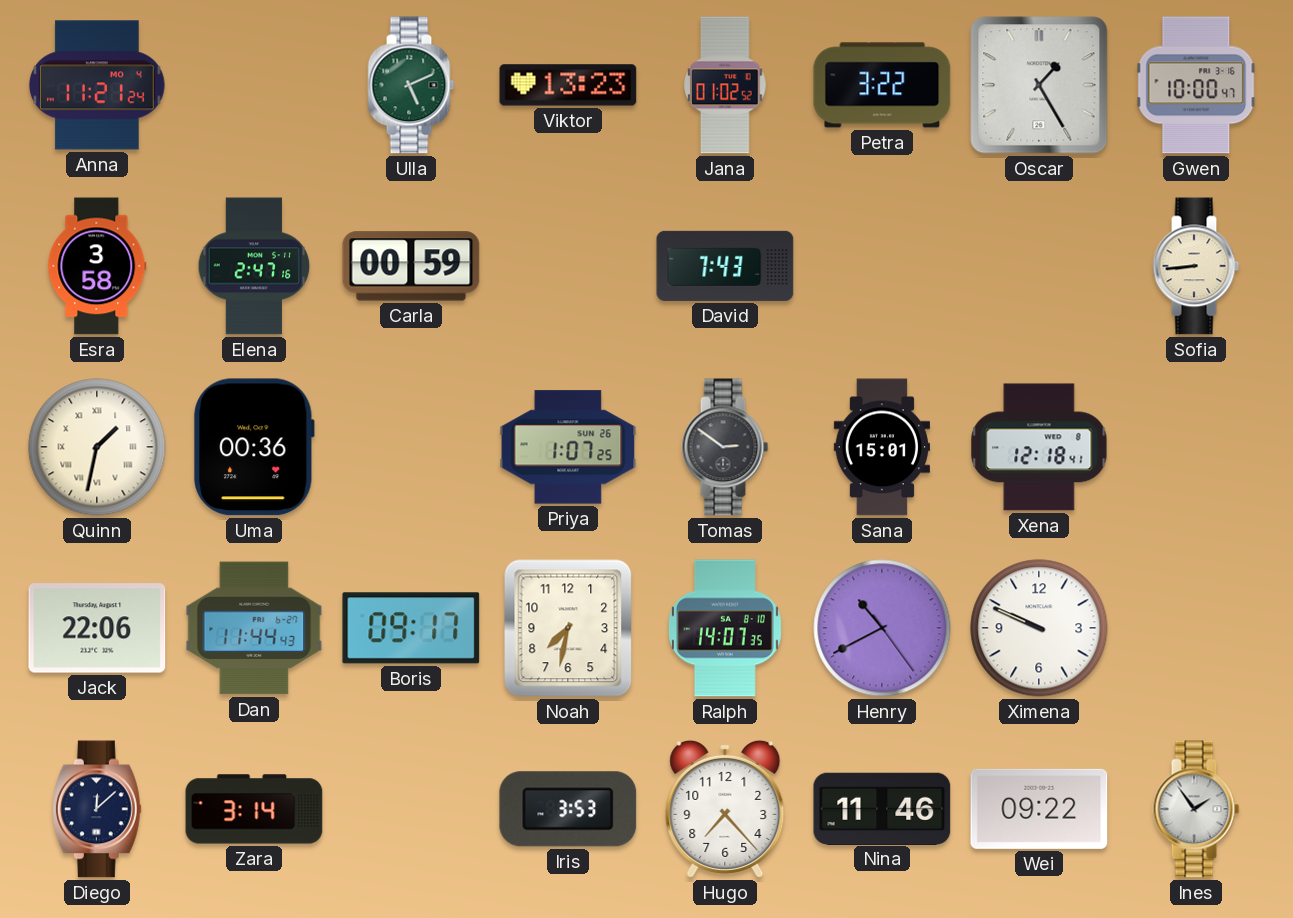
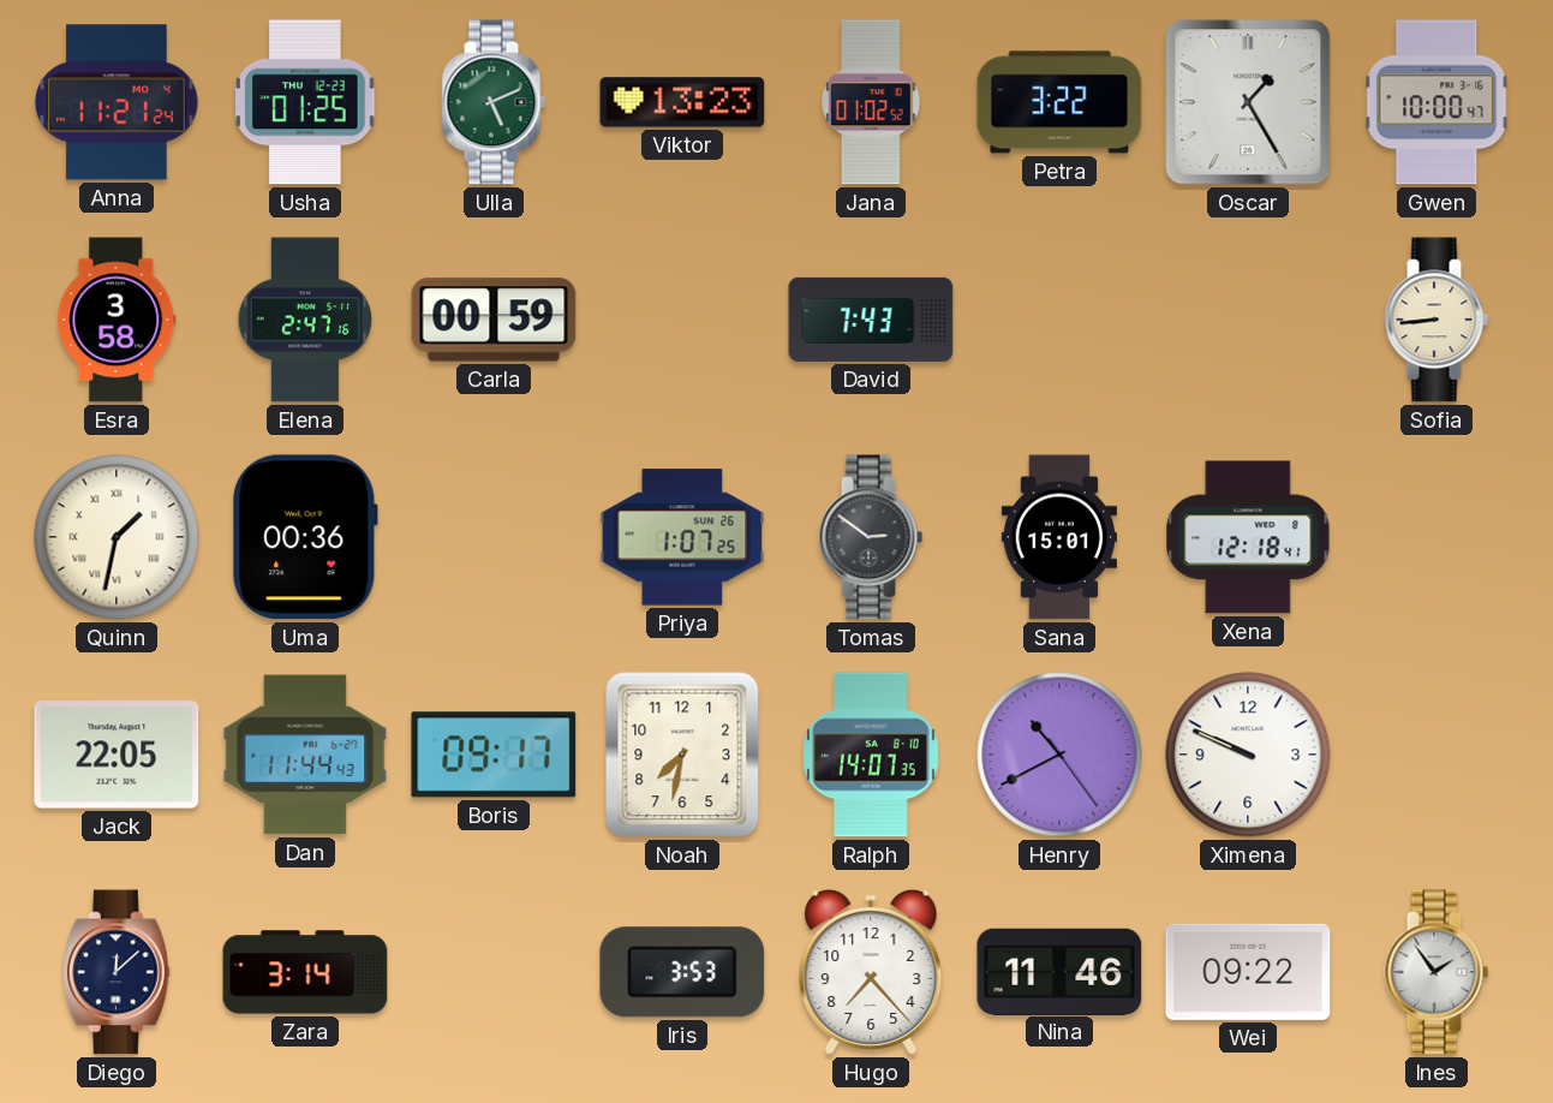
Usha: none -> 01:25 (305, 102)
Jack: 22:06 -> 22:05 (117, 755)
